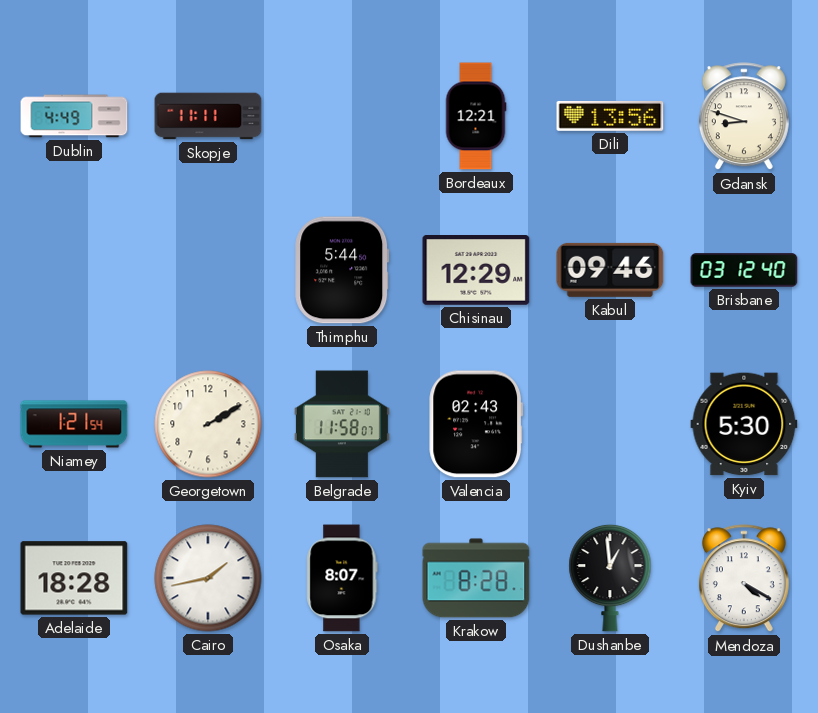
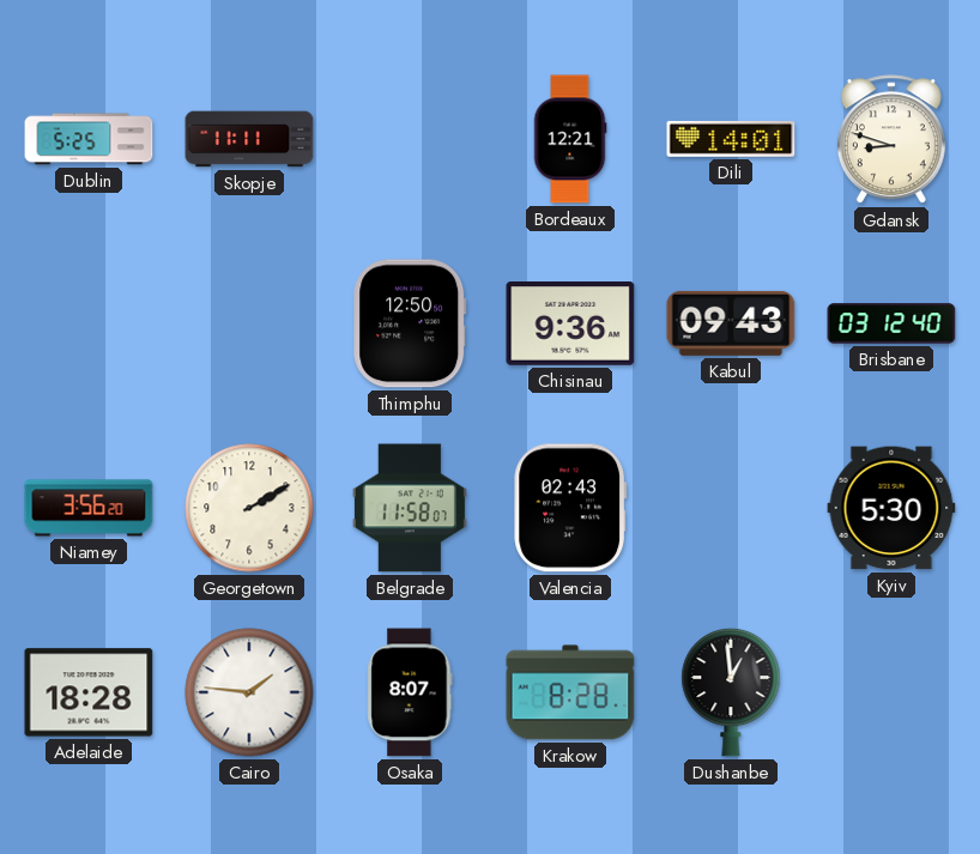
Dublin: 4:49 -> 5:25 (89, 139)
Dili: 13:56 -> 14:01 (731, 139)
Thimphu: 5:44 -> 12:50 (410, 323)
Chisinau: 12:29 -> 9:36 (570, 325)
Kabul: 09:46 -> 09:43 (731, 323)
Niamey: 1:21 -> 3:56 (89, 508)
Cairo: 1:43 -> 1:46 (249, 692)
Mendoza: 4:20 -> none (744, 579)
